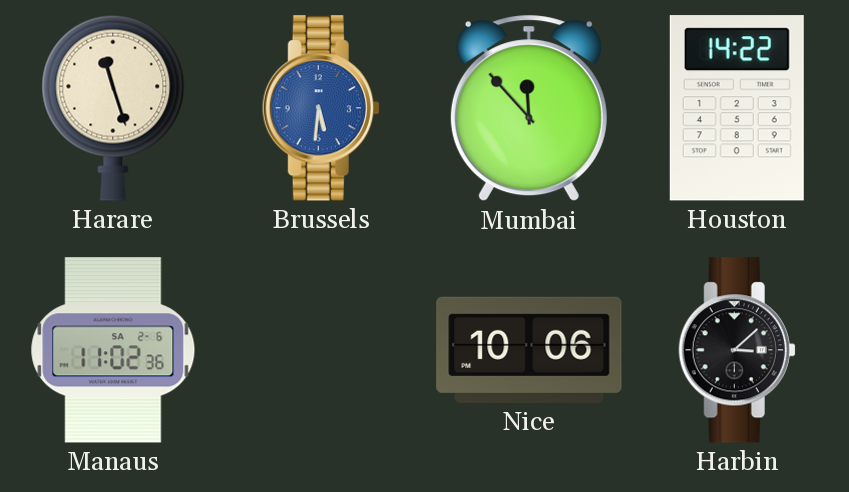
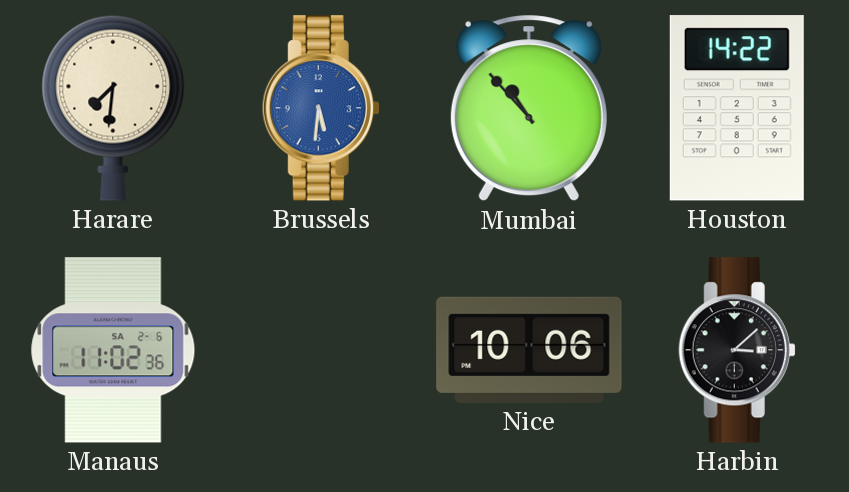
Harare: 11:27 -> 7:31 (113, 108)
Mumbai: 11:53 -> 10:53 (529, 108)
